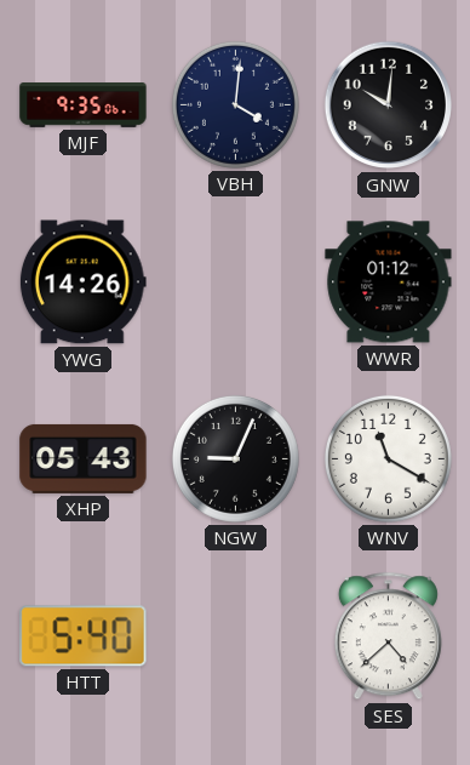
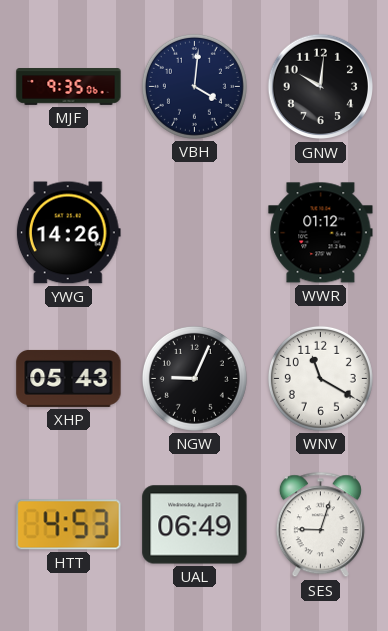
HTT: 5:40 -> 4:53 (69, 525)
UAL: none -> 06:49 (195, 525)
SES: 4:38 -> 9:03 (320, 525)
